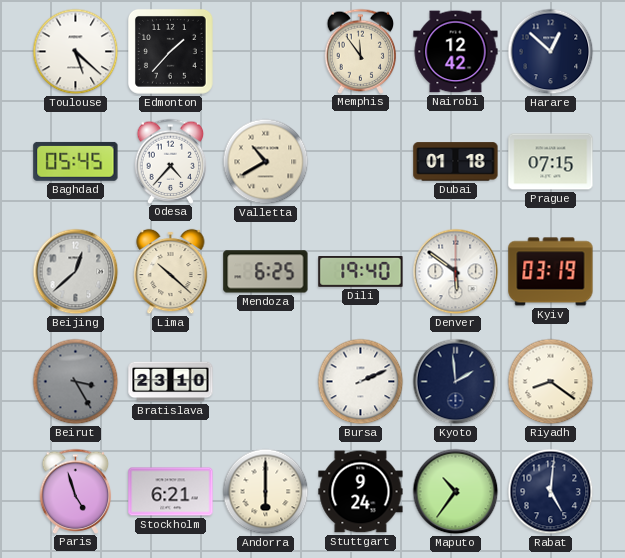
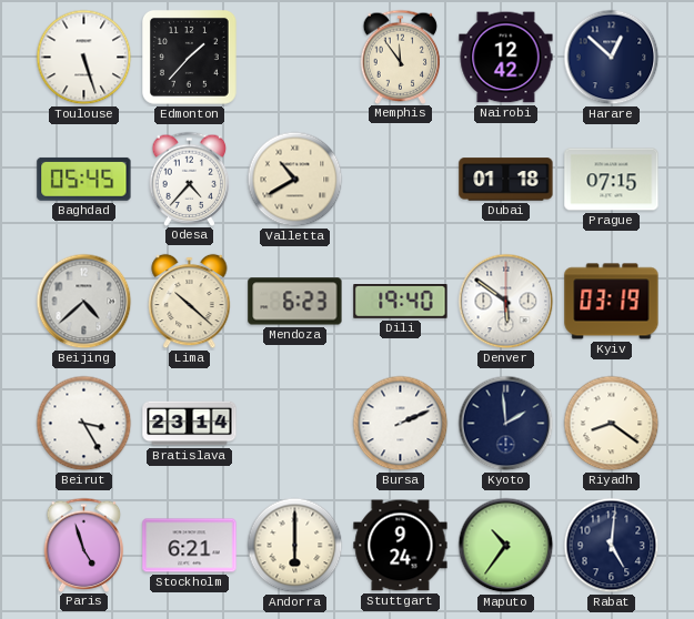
Toulouse: 5:22 -> 5:27 (84, 58)
Beijing: 12:38 -> 4:38 (84, 302)
Mendoza: 6:25 -> 6:23 (295, 302)
Beirut dial: grey -> white (84, 424)
Bratislava: 23:10 -> 23:14 (190, 424)
